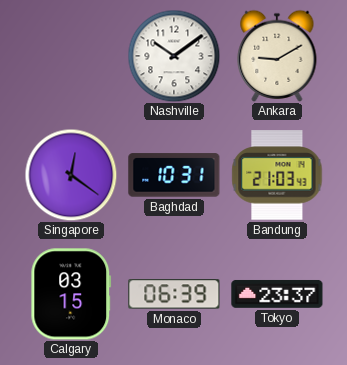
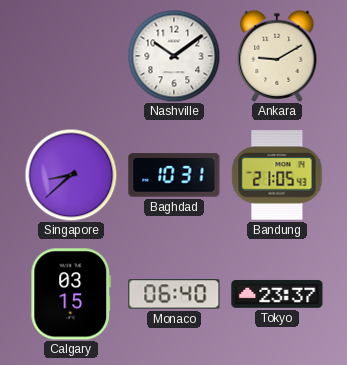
Singapore: 12:21 -> 8:38 (71, 175)
Bandung: 21:03 -> 21:05 (277, 175)
Monaco: 06:39 -> 06:40 (174, 294)
